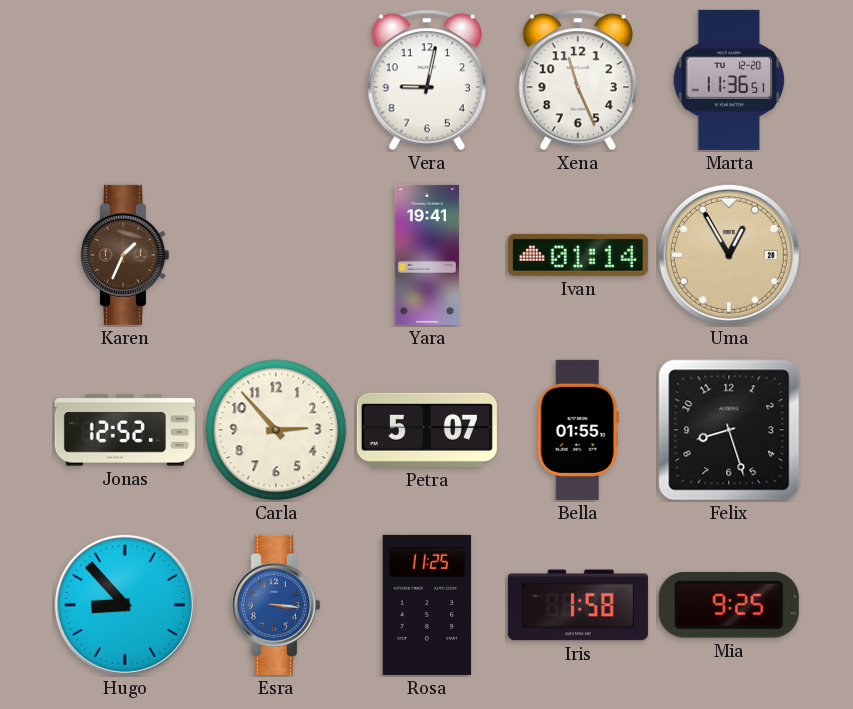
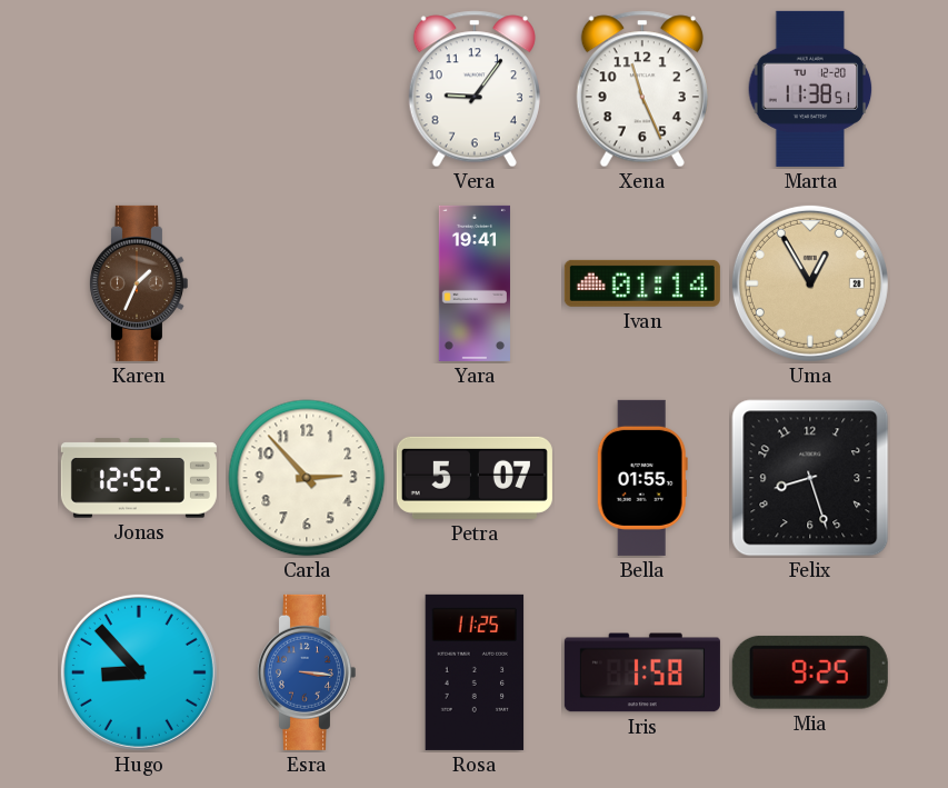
Vera: 9:02 -> 9:06 (475, 89)
Marta: 11:36 -> 11:38 (810, 89)
